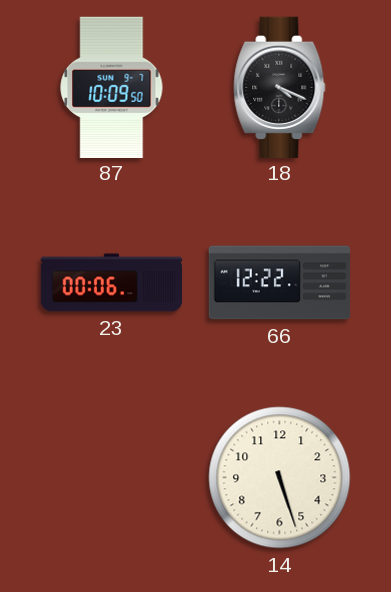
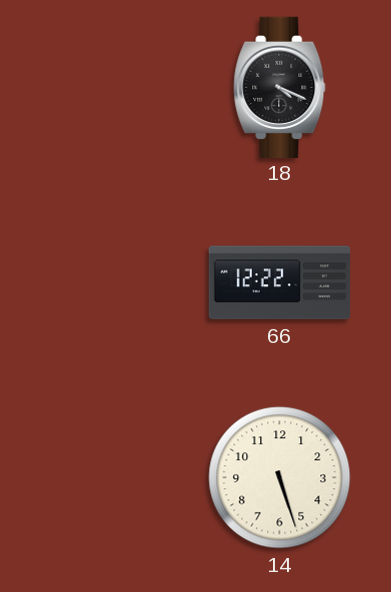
87: 10:09 -> none (112, 87)
23: 00:06 -> none (112, 283)
